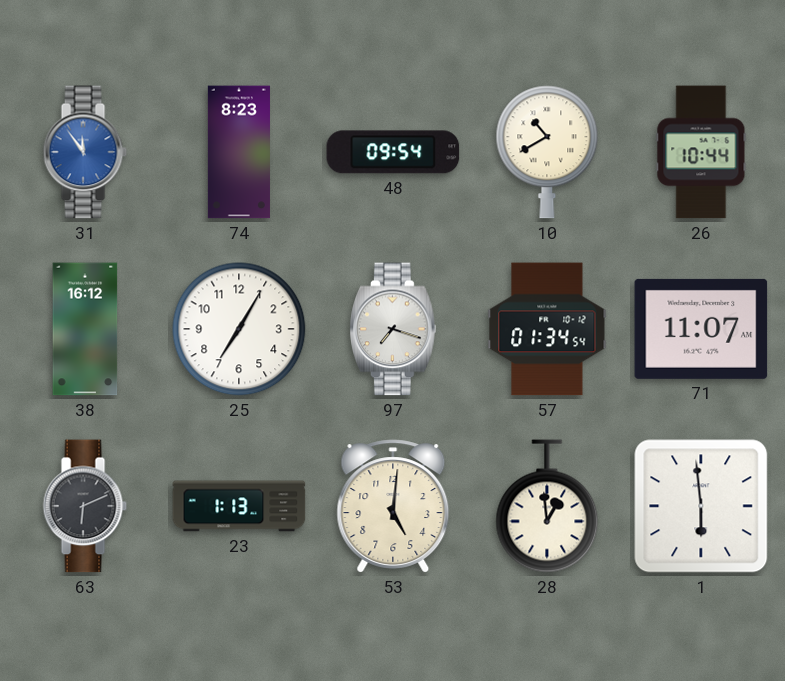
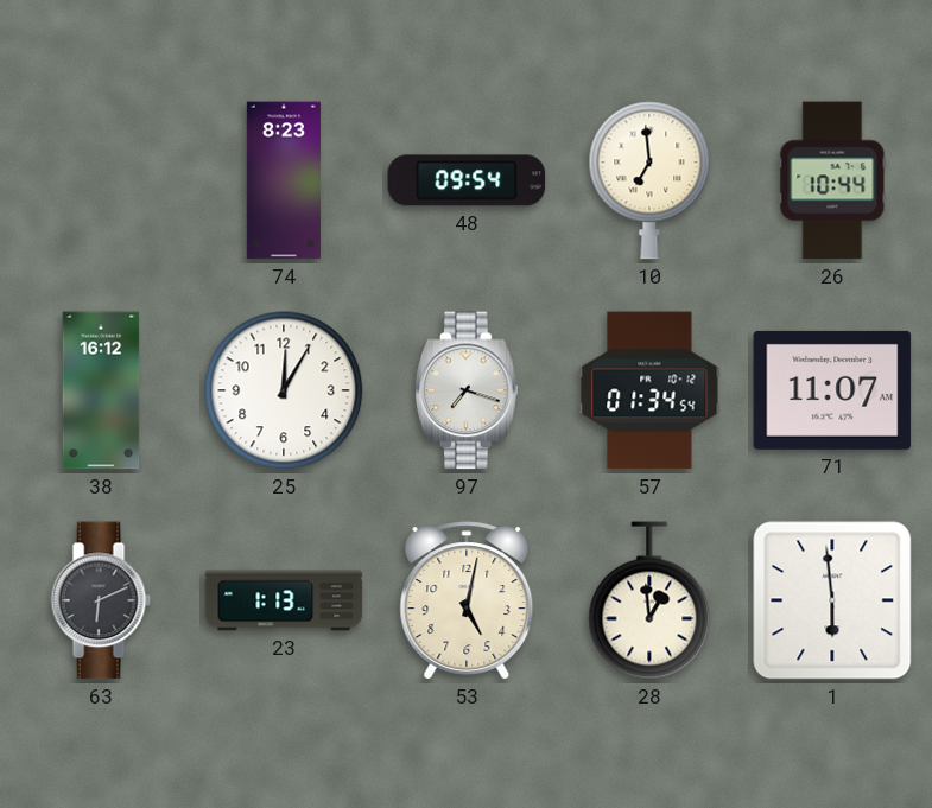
31: 11:54 -> none (85, 152)
10: 10:40 -> 6:59 (649, 180)
25: 7:05 -> 12:05 (284, 390)
53: 5:01 -> 5:02 (467, 600)
